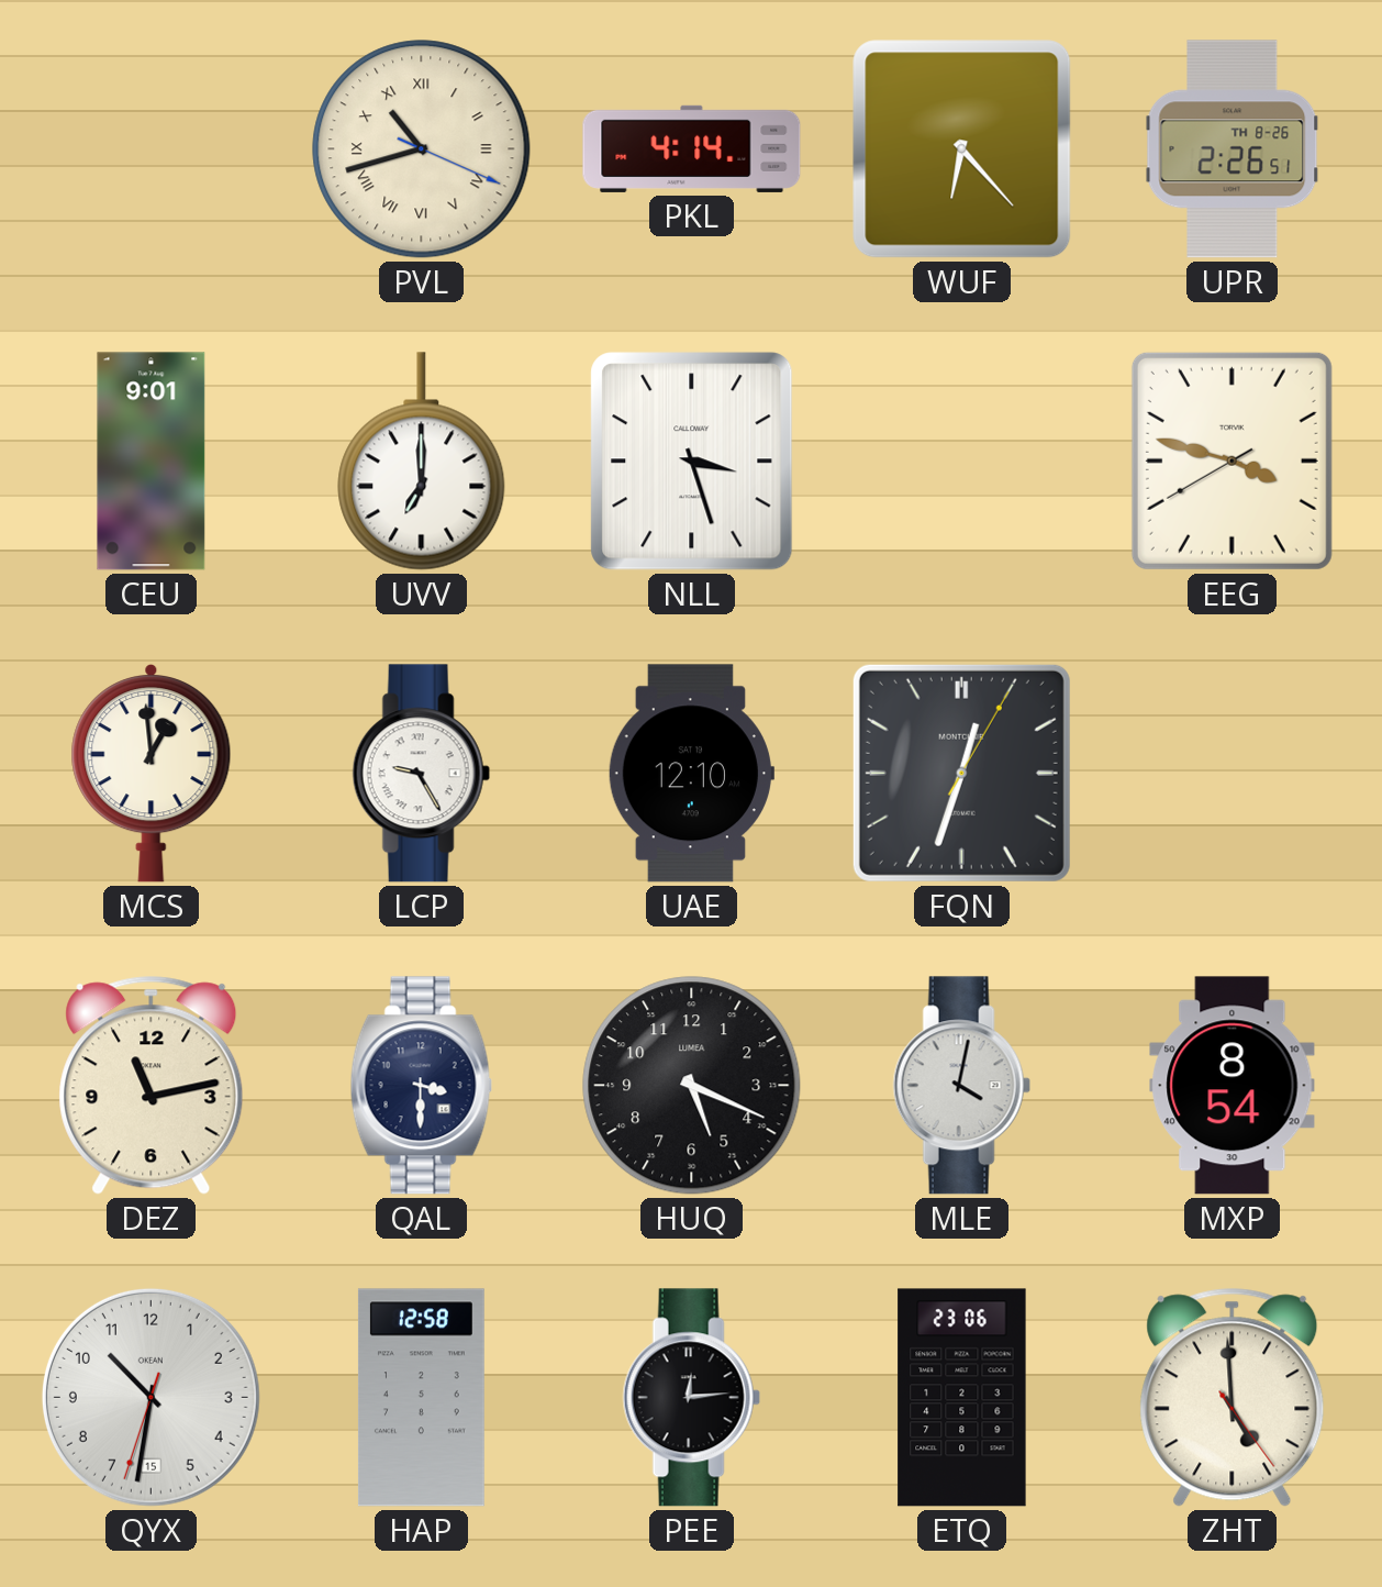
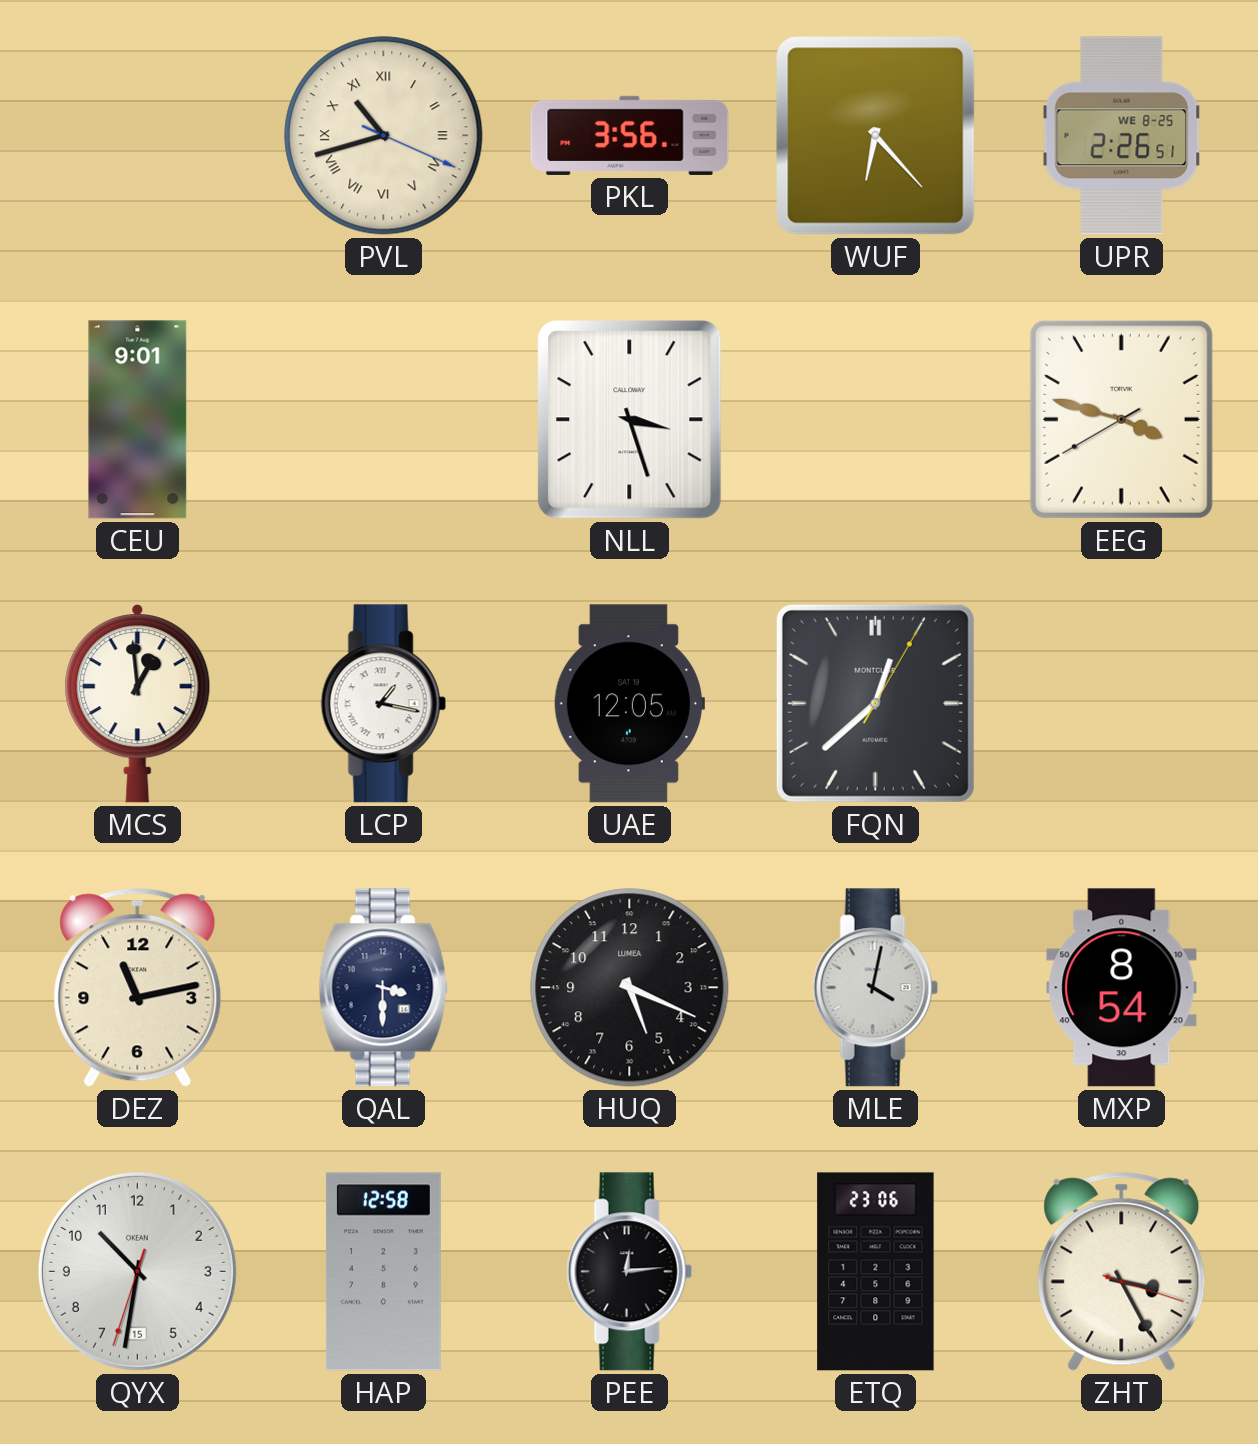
PKL: 4:14 -> 3:56 (630, 135)
UPR date: TH 8-26 -> WE 8-25 (1122, 136)
UVV: 7:00 -> none (422, 462)
LCP: 9:25 -> 1:17 (383, 704)
UAE: 12:10 -> 12:05 (628, 704)
FQN: 12:33 -> 12:38 (875, 703)
ZHT: 4:59 -> 3:25 (1122, 1271)
